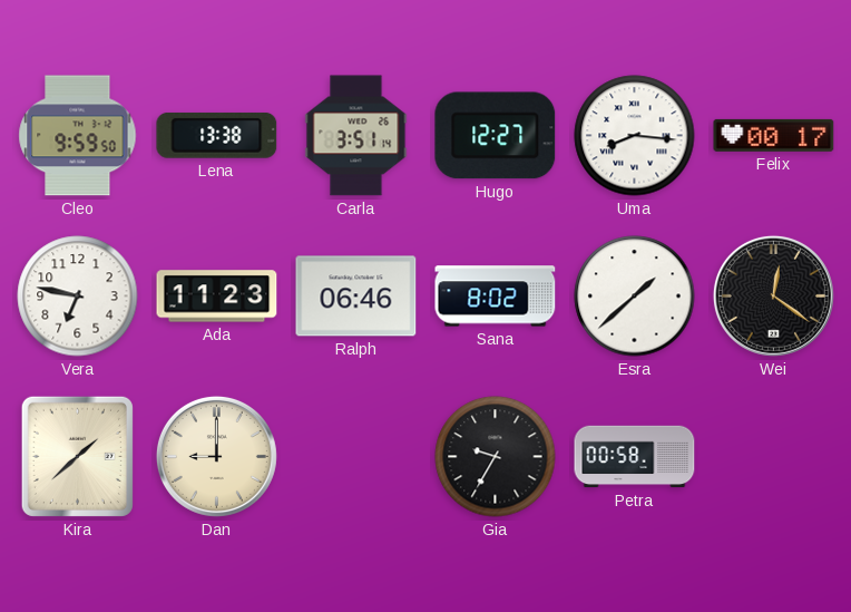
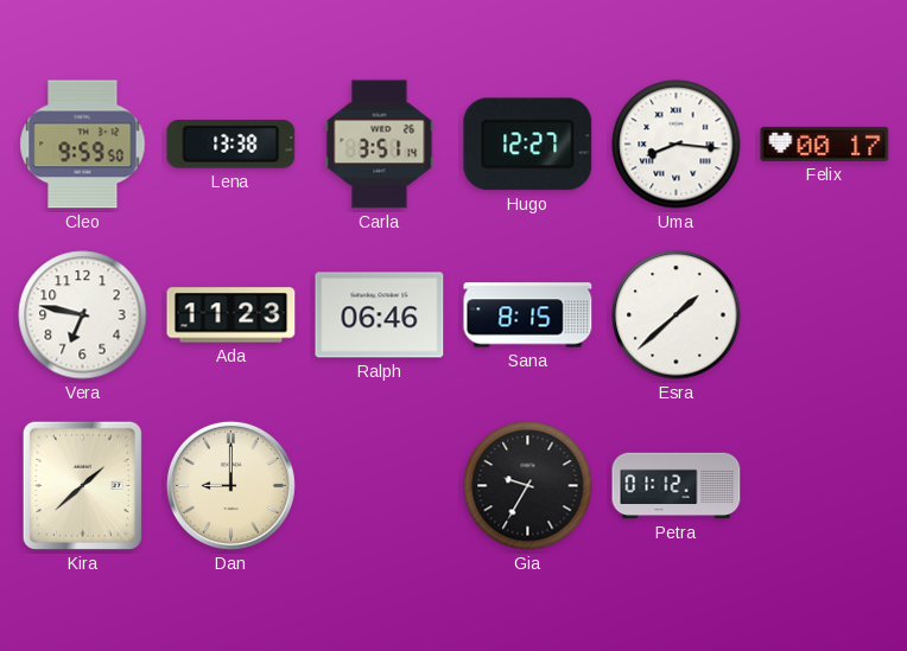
Sana: 8:02 -> 8:15 (528, 315)
Wei: 12:21 -> none (773, 295)
Petra: 00:58 -> 01:12 (677, 486)
